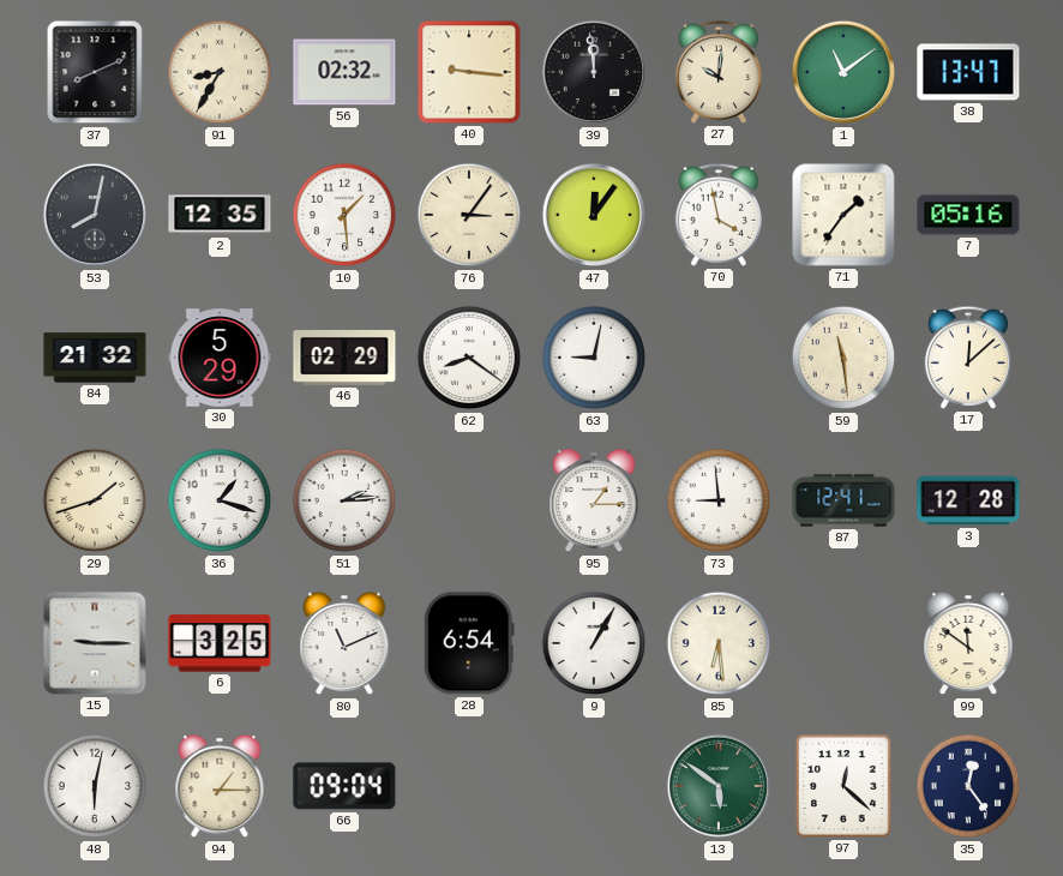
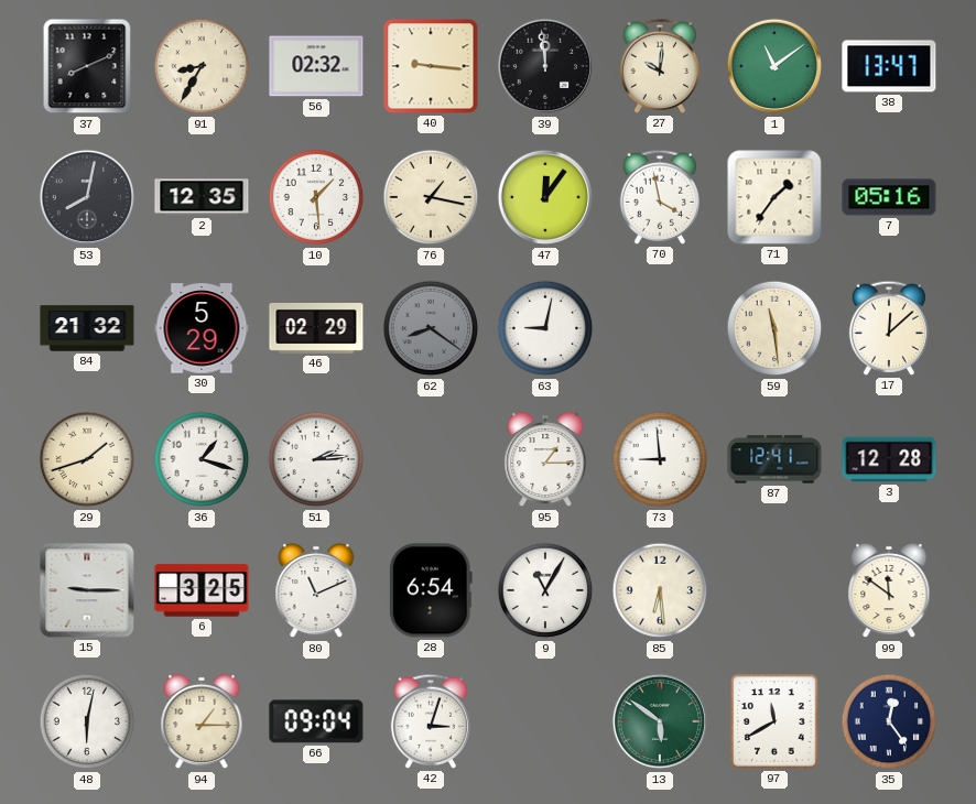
76: 3:06 -> 1:17 (431, 197)
62 dial: white -> grey (431, 328)
9: 1:05 -> 11:05 (545, 590)
42: none -> 3:03 (430, 721)
97: 12:22 -> 11:40 (774, 721)
